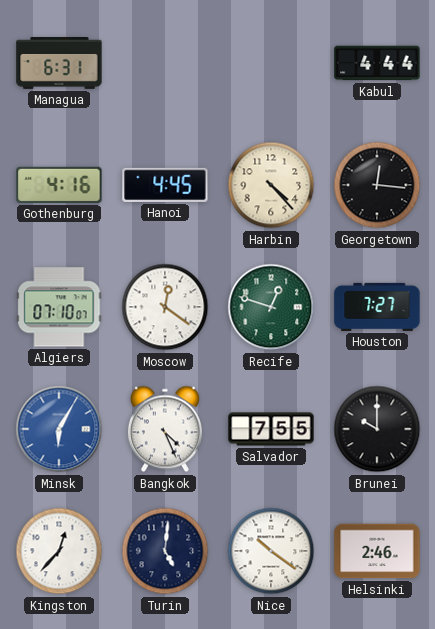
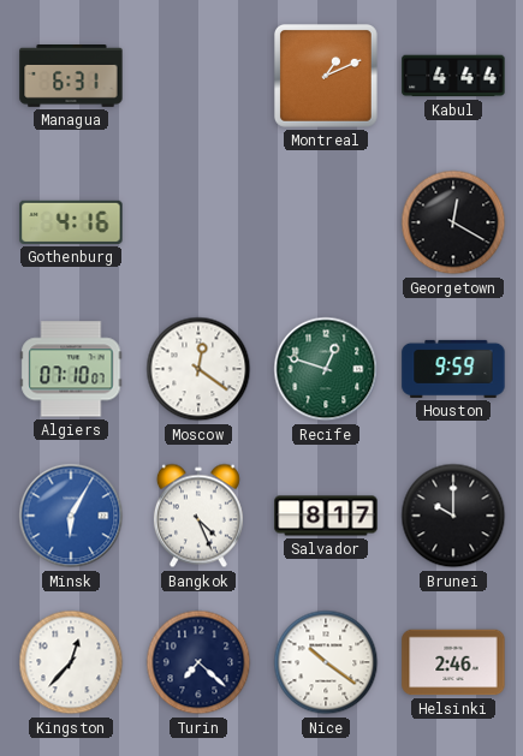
Montreal: none -> 1:11 (326, 76)
Hanoi: 4:45 -> none (165, 185)
Harbin: 4:23 -> none (271, 185)
Georgetown: 12:16 -> 12:20 (453, 222)
Houston: 7:27 -> 9:59 (453, 369)
Salvador: 7:55 -> 8:17 (326, 516)
Turin: 5:01 -> 7:22 (198, 662)
